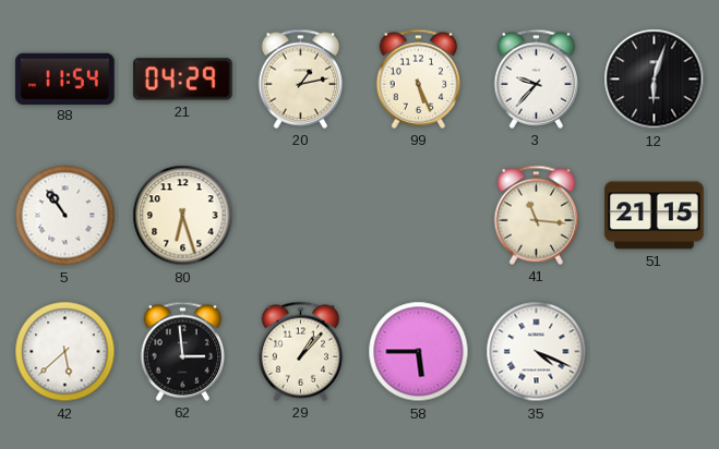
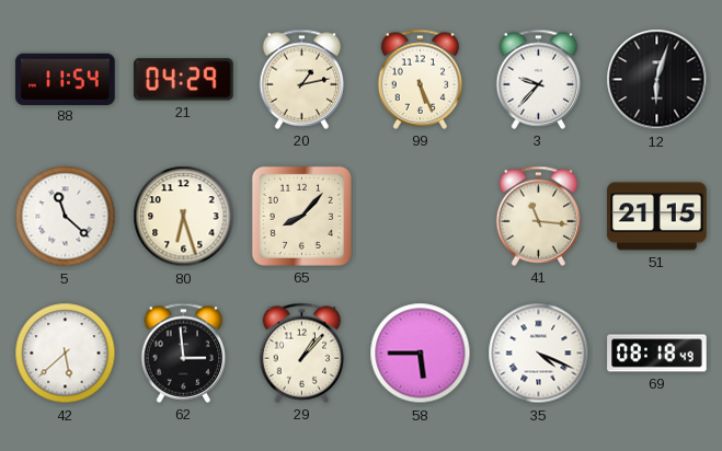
5: 10:54 -> 11:22 (66, 217)
65: none -> 8:07 (301, 216)
69: none -> 08:18 (657, 354)
